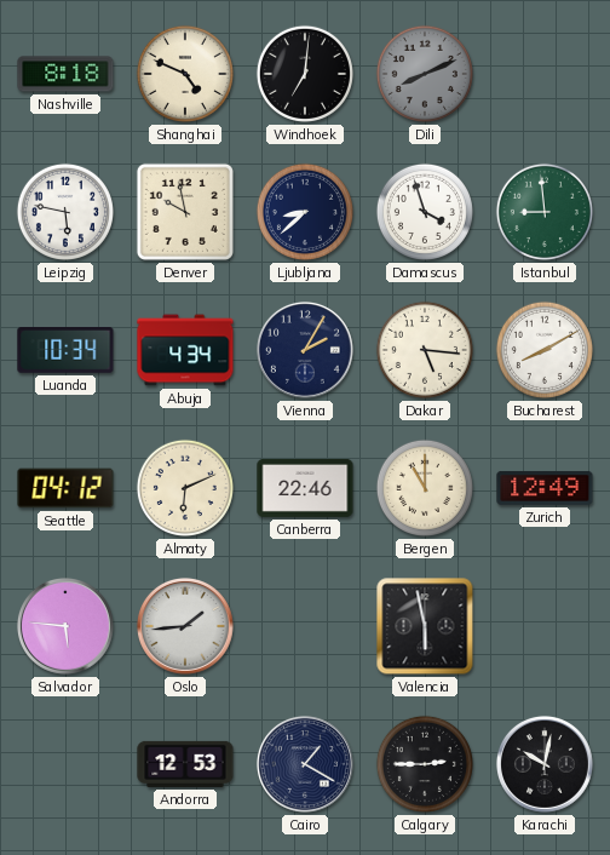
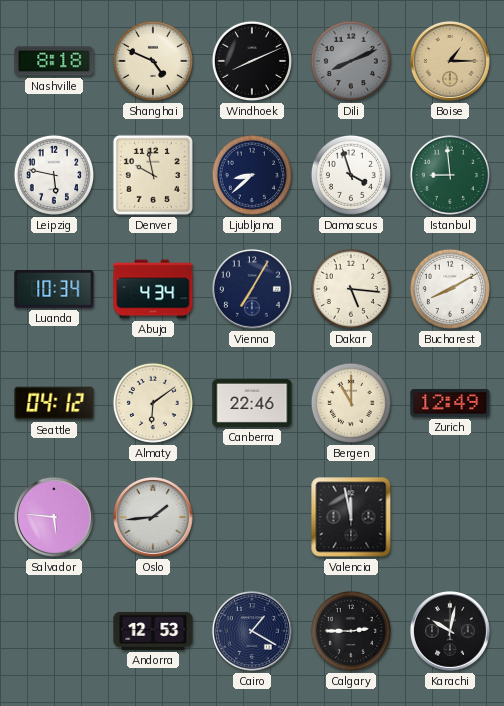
Windhoek: 7:01 -> 8:11 (252, 61)
Boise: none -> 1:15 (450, 61)
Vienna: 2:05 -> 7:05 (252, 289)
Almaty: 6:11 -> 6:09 (153, 403)
Valencia: 5:58 -> 11:58 (351, 517)
